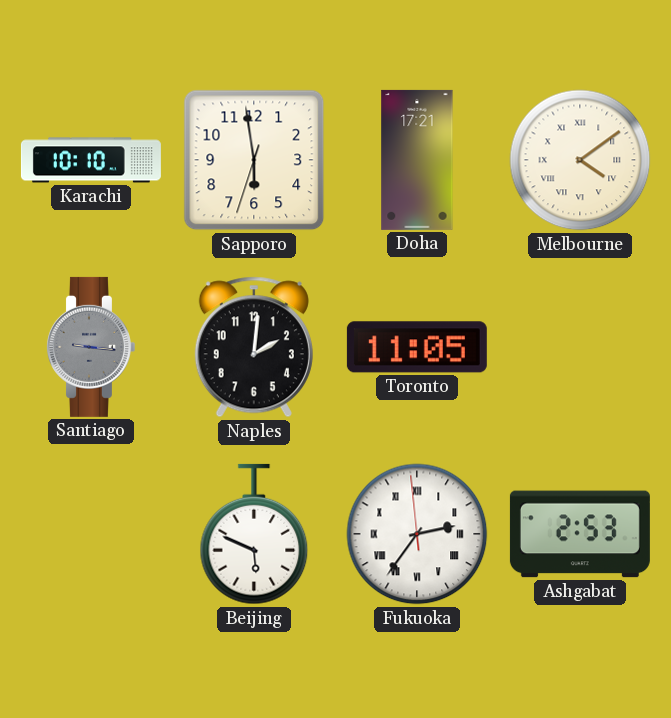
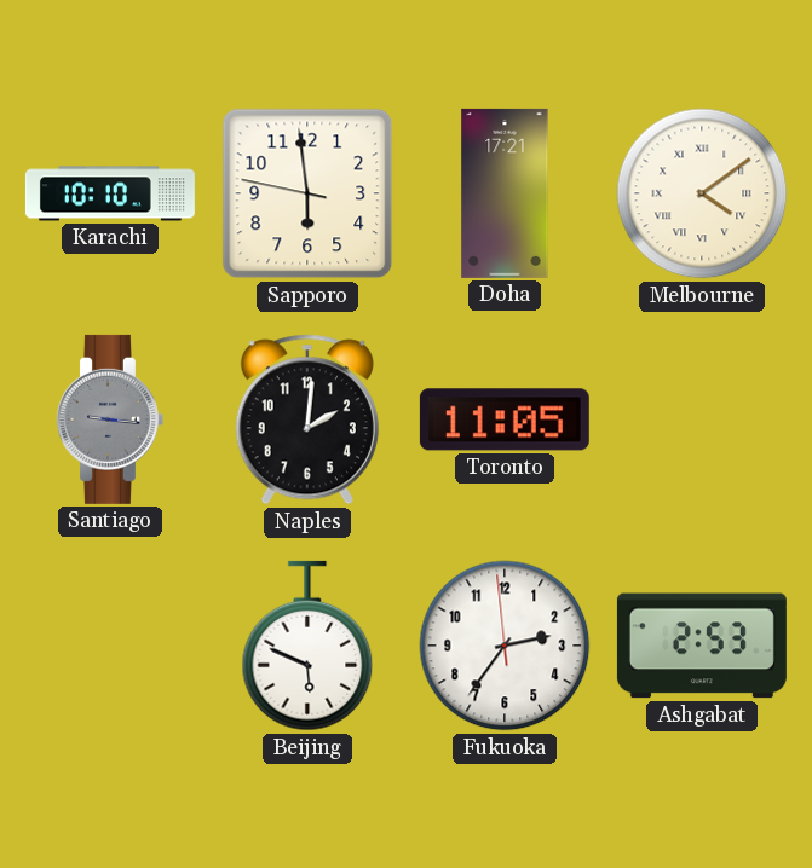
Sapporo: 5:58:33 -> 5:58:47 (307, 193)
Fukuoka numerals: Roman -> Arabic (505, 646)
